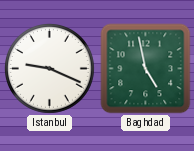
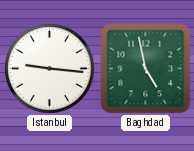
Istanbul: 9:19 -> 9:16 (50, 69)
